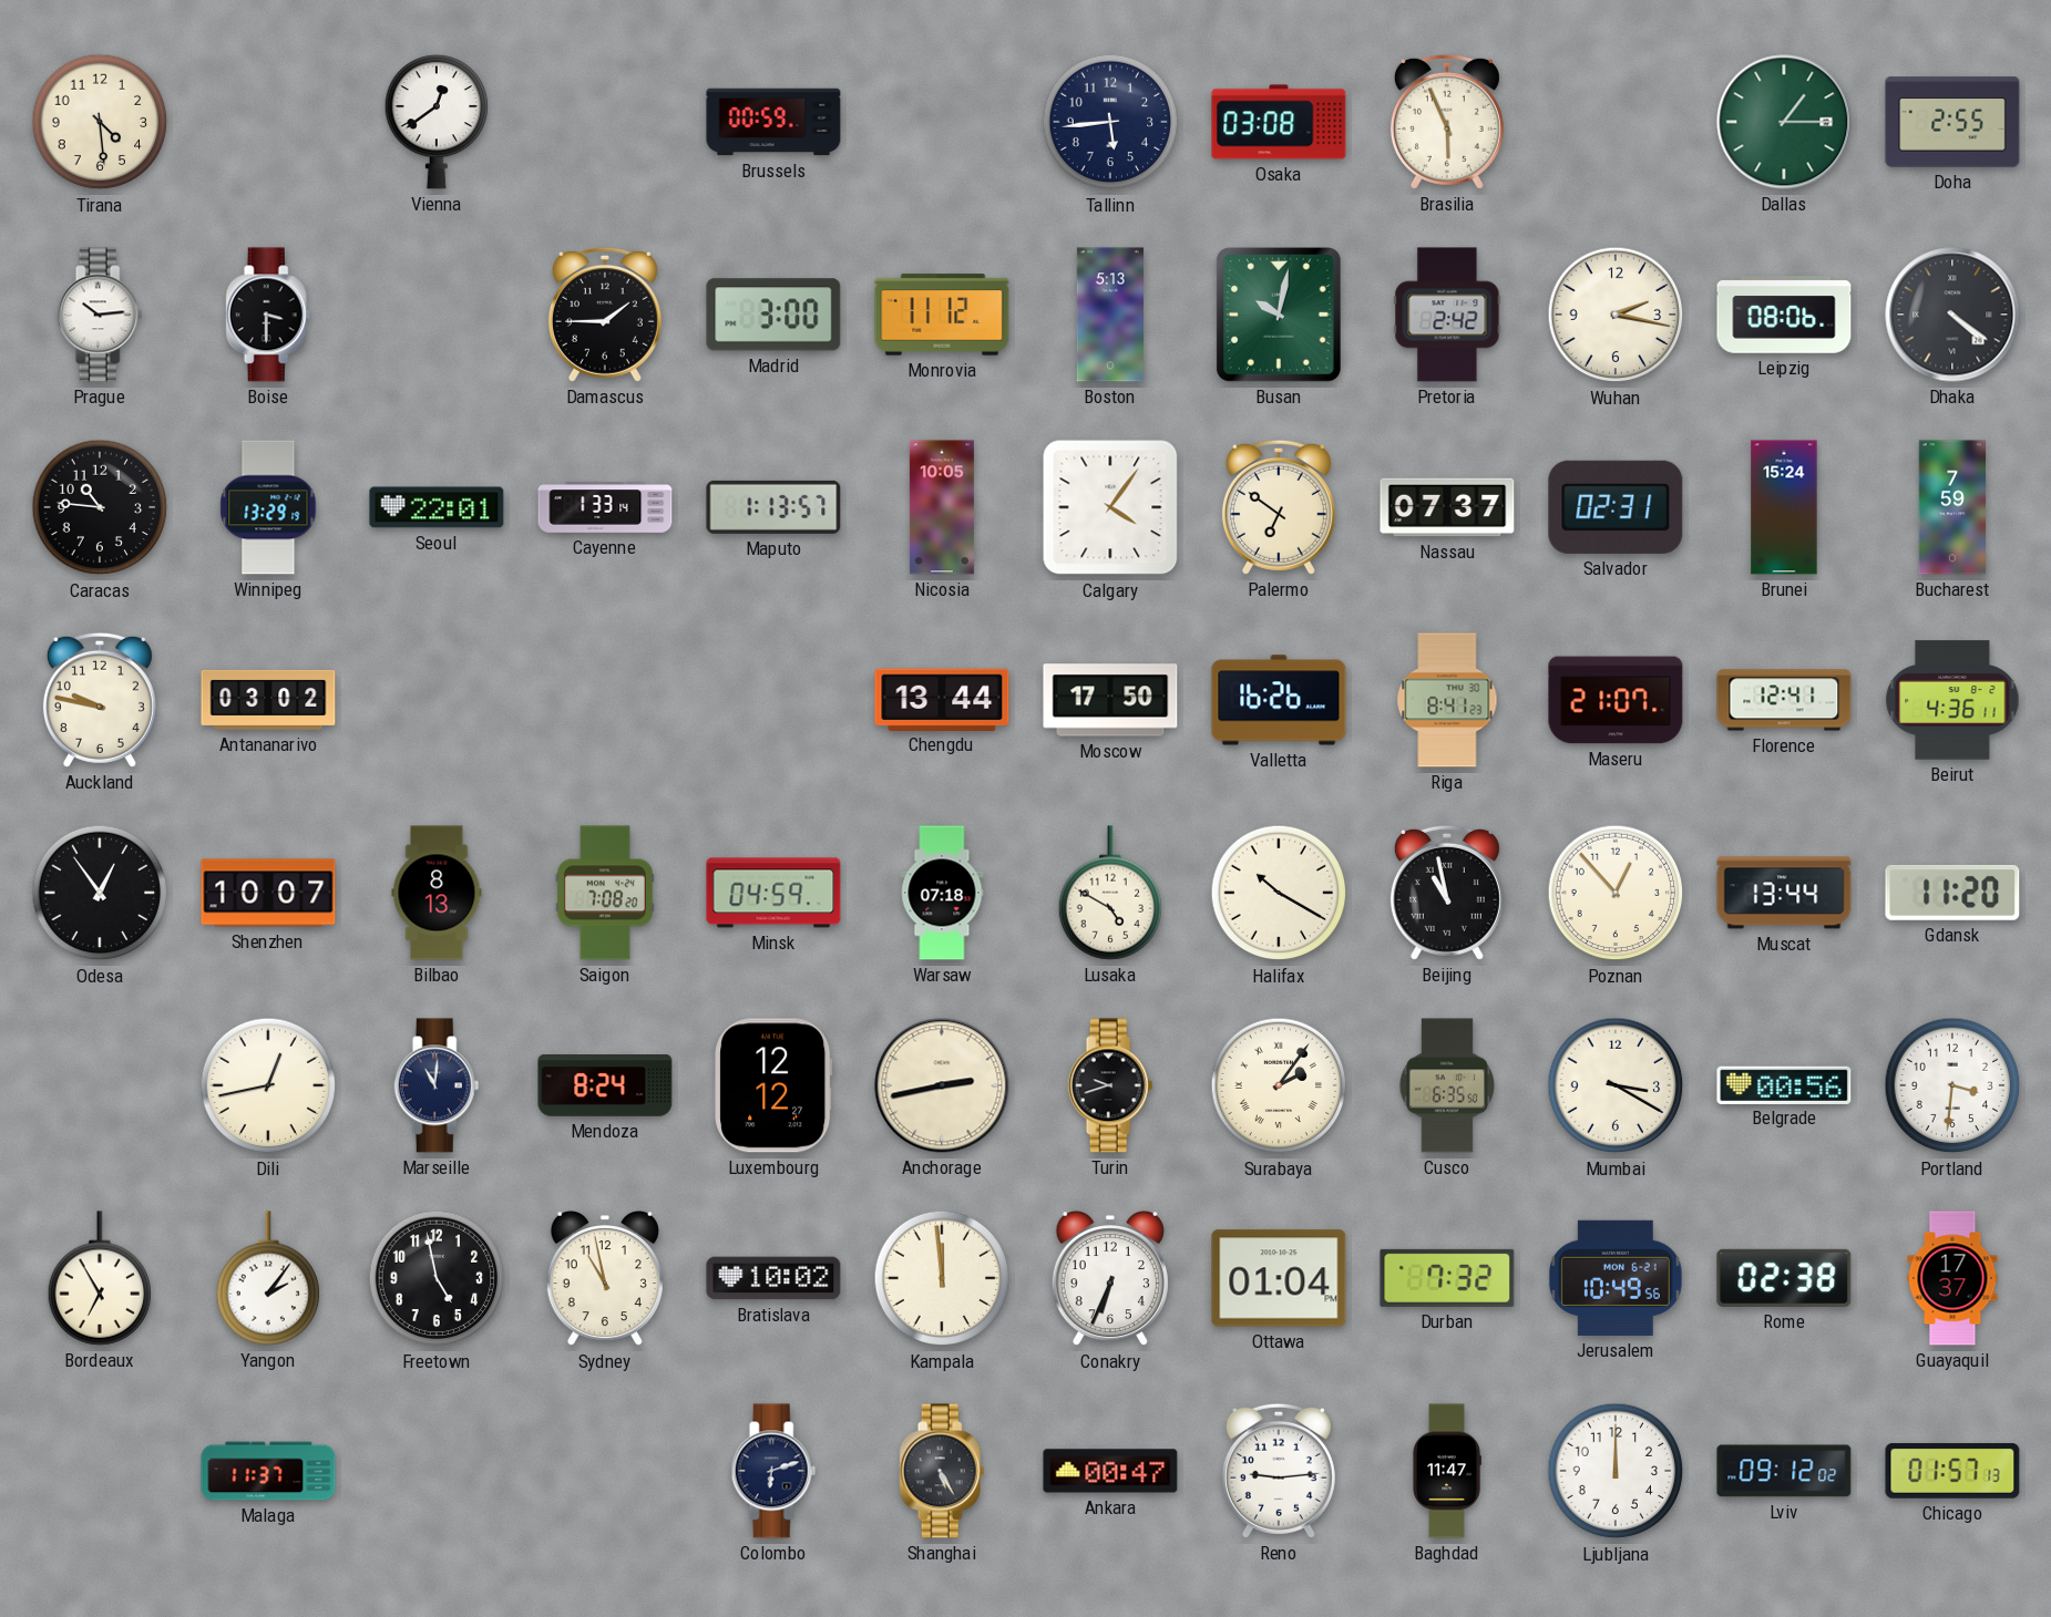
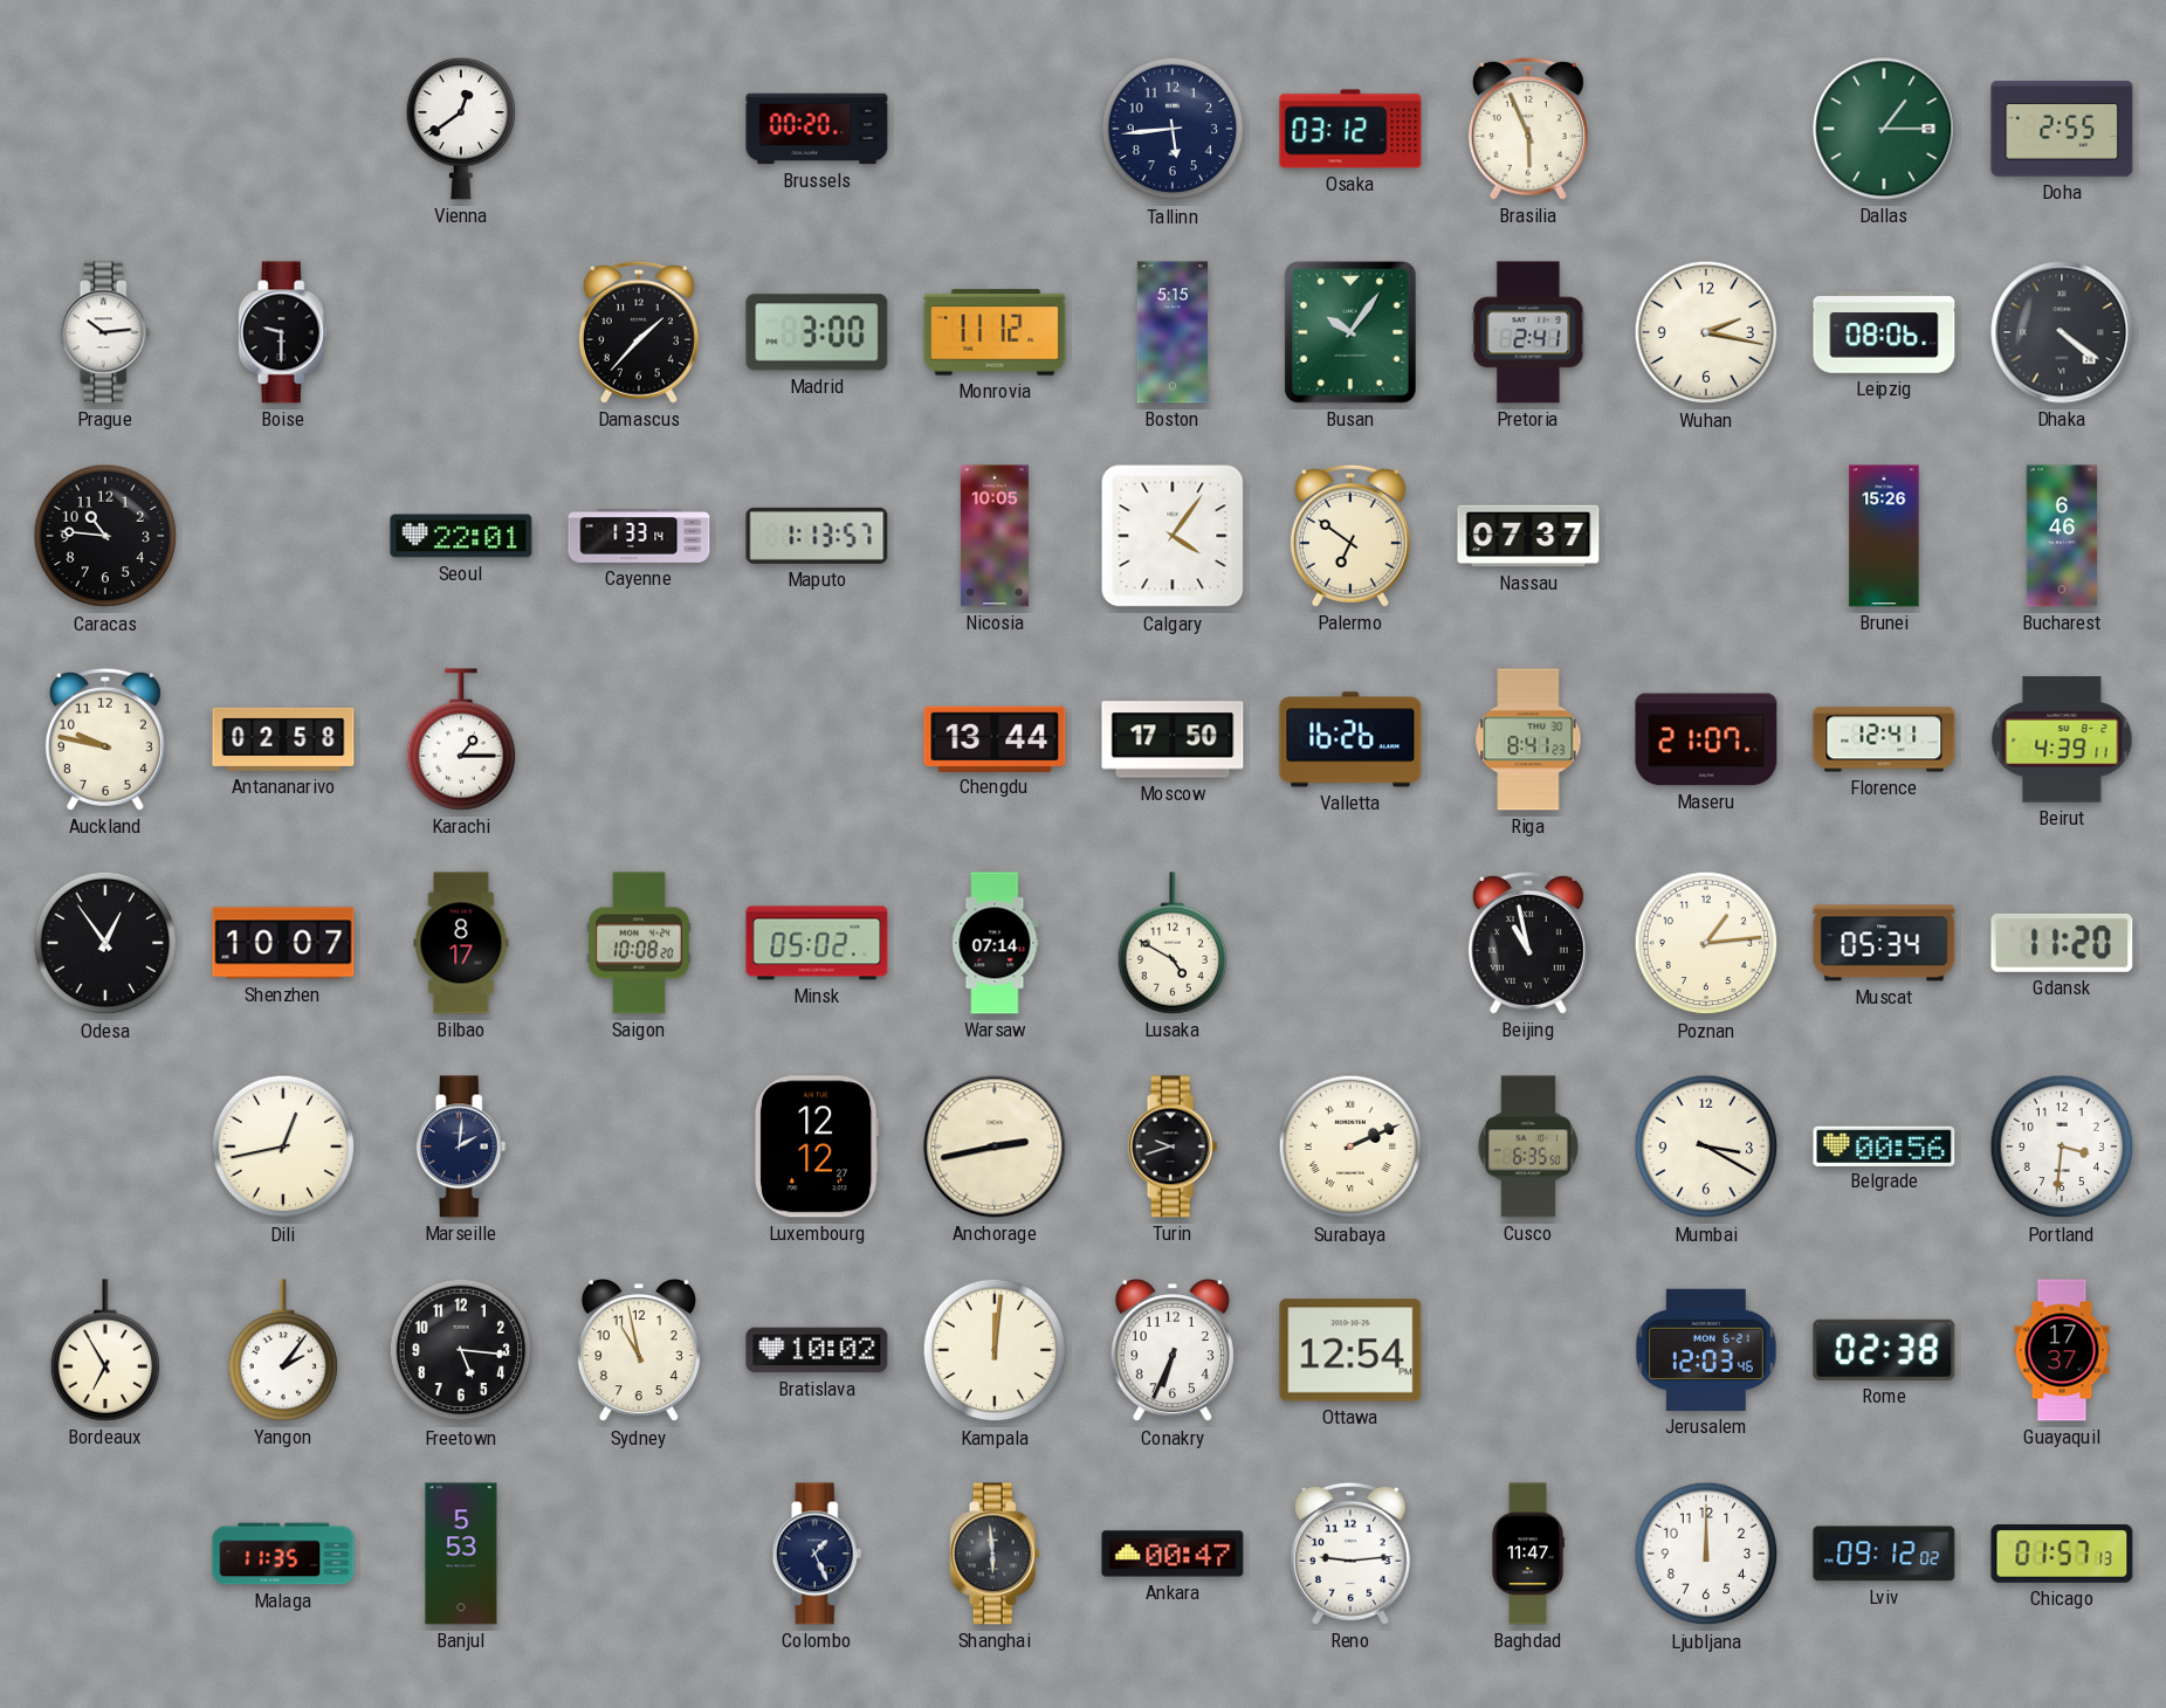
Tirana: 4:29 -> none (100, 122)
Brussels: 00:59 -> 00:20 (817, 129)
Osaka: 03:08 -> 03:12 (1350, 129)
Boise: 3:30 -> 9:30 (283, 332)
Damascus: 1:45 -> 1:37 (639, 332)
Boston: 5:13 -> 5:15 (1173, 332)
Busan: 10:02 -> 10:06 (1350, 333)
Pretoria: 2:42 -> 2:41 (1528, 332)
Winnipeg: 13:29 -> none (268, 507)
Salvador: 02:31 -> none (1616, 507)
Brunei: 15:24 -> 15:26 (1884, 536)
Bucharest: 7:59 -> 6:46 (2062, 536)
Antananarivo: 03:02 -> 02:58 (283, 739)
Karachi: none -> 1:15 (461, 739)
Beirut: 4:36 -> 4:39 (2062, 739)
Bilbao: 8:13 -> 8:17 (461, 943)
Saigon: 7:08 -> 10:08 (639, 943)
Minsk: 04:59 -> 05:02 (817, 943)
Warsaw: 07:18 -> 07:14 (995, 943)
Halifax: 10:20 -> none (1279, 893)
Poznan: 12:53 -> 1:14 (1706, 943)
Muscat: 13:44 -> 05:34 (1884, 943)
Marseille: 11:01 -> 2:01 (461, 1146)
Mendoza: 8:24 -> none (605, 1086)
Surabaya: 2:06 -> 2:11 (1350, 1146)
Freetown: 4:58 -> 5:16 (461, 1350)
Kampala: 11:59 -> 12:01 (995, 1350)
Ottawa: 01:04 -> 12:54 (1350, 1350)
Durban: 7:32 -> none (1447, 1278)
Jerusalem: 10:49 -> 12:03 (1706, 1350)
Malaga: 11:37 -> 11:35 (283, 1554)
Banjul: none -> 5:53 (461, 1554)
Colombo: 6:12 -> 1:26 (817, 1554)
Shanghai: 5:25 -> 5:59 (995, 1554)
